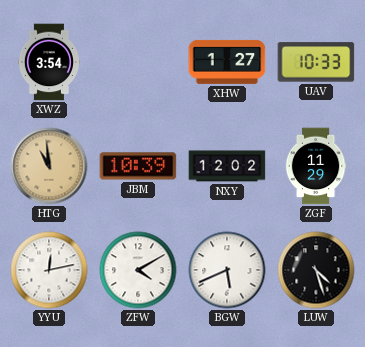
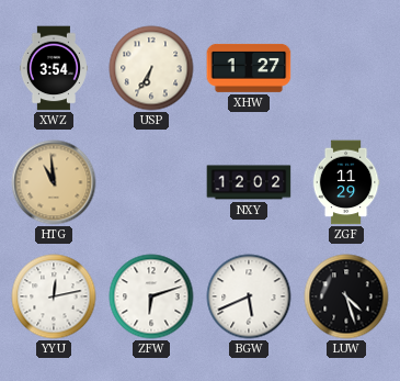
USP: none -> 6:35 (151, 68)
UAV: 10:33 -> none (316, 62)
JBM: 10:39 -> none (138, 166)
ZFW: 4:10 -> 6:12 (151, 296)
